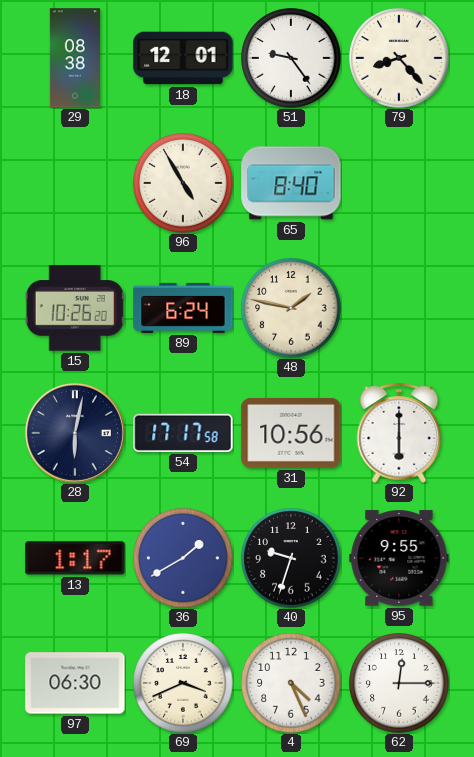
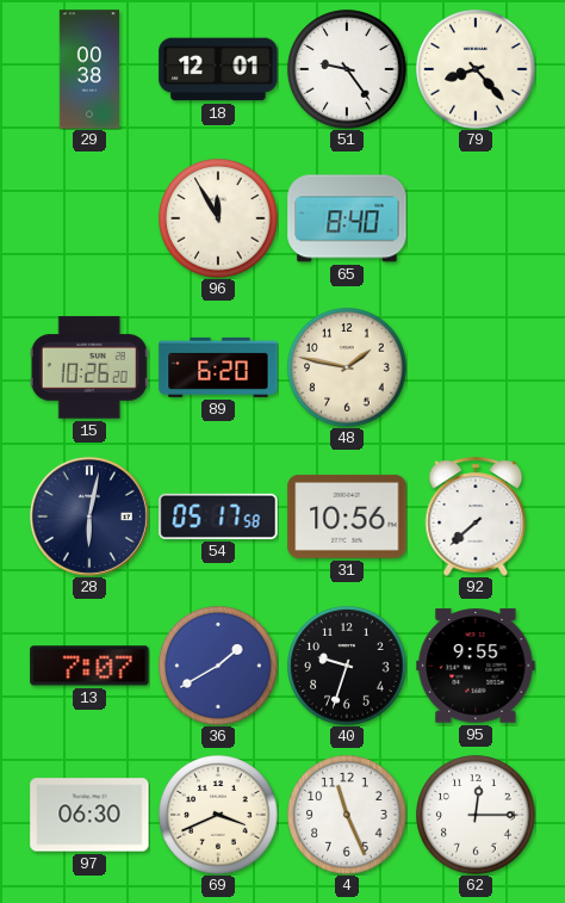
29: 08:38 -> 00:38 (88, 69)
96: 4:55 -> 11:55 (218, 218)
89: 6:24 -> 6:20 (218, 367)
54: 17:17 -> 05:17 (218, 517)
92: 6:00 -> 7:38 (476, 517)
13: 1:17 -> 7:07 (89, 666)
4: 4:26 -> 11:26 (347, 815)
